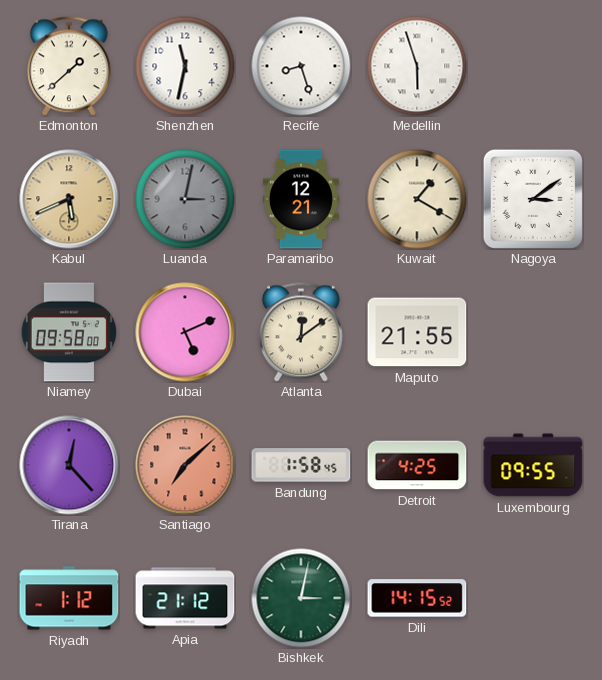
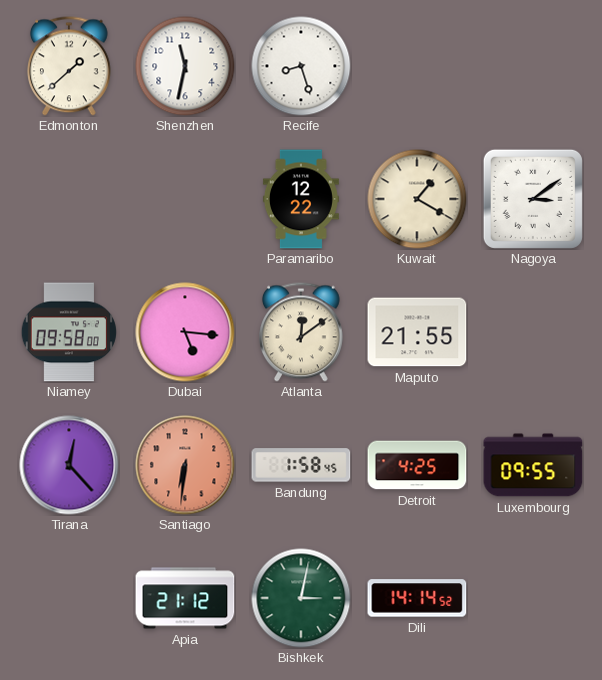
Medellin: 5:57 -> none (417, 66)
Kabul: 5:41 -> none (69, 199)
Luanda: 3:02 -> none (185, 199)
Paramaribo: 12:21 -> 12:22 (301, 199)
Dubai: 5:11 -> 5:16 (185, 332)
Santiago: 7:08 -> 6:31 (185, 465)
Riyadh: 1:12 -> none (69, 598)
Dili: 14:15 -> 14:14 (417, 598)
